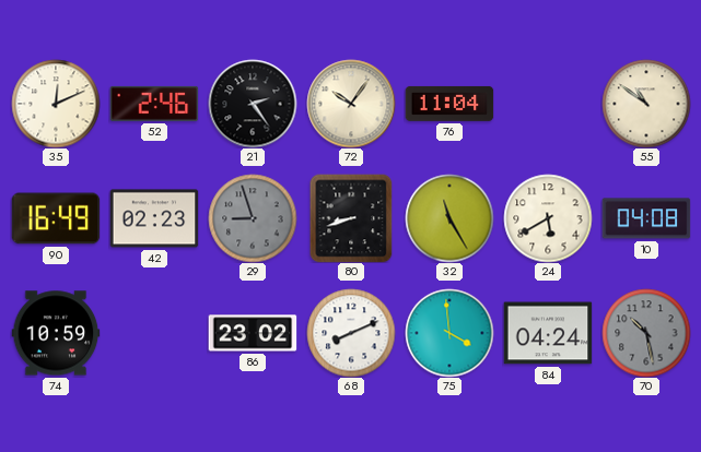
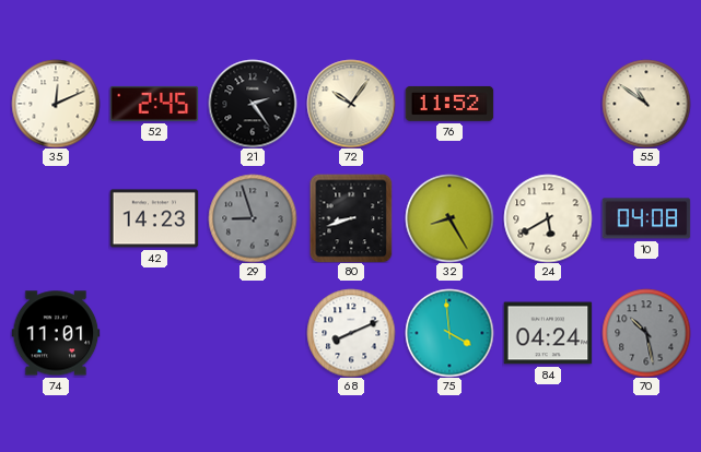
52: 2:46 -> 2:45 (154, 104)
76: 11:04 -> 11:52 (449, 104)
90: 16:49 -> none (56, 218)
42: 02:23 -> 14:23 (154, 218)
32: 11:25 -> 8:25 (449, 218)
74: 10:59 -> 11:01 (56, 333)
86: 23:02 -> none (253, 333)
